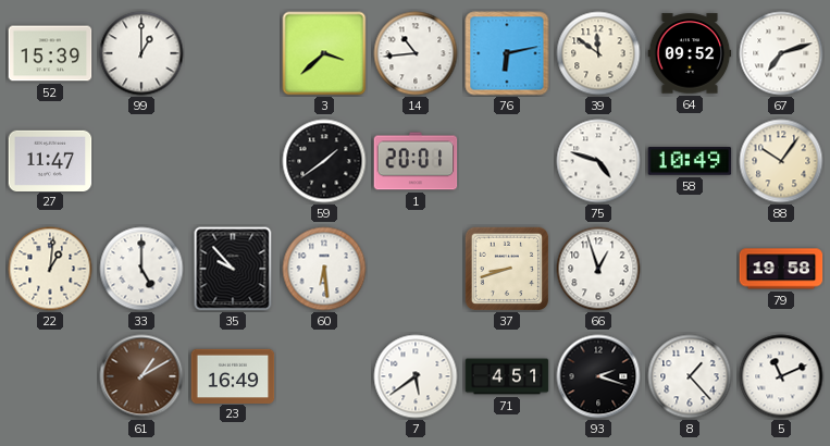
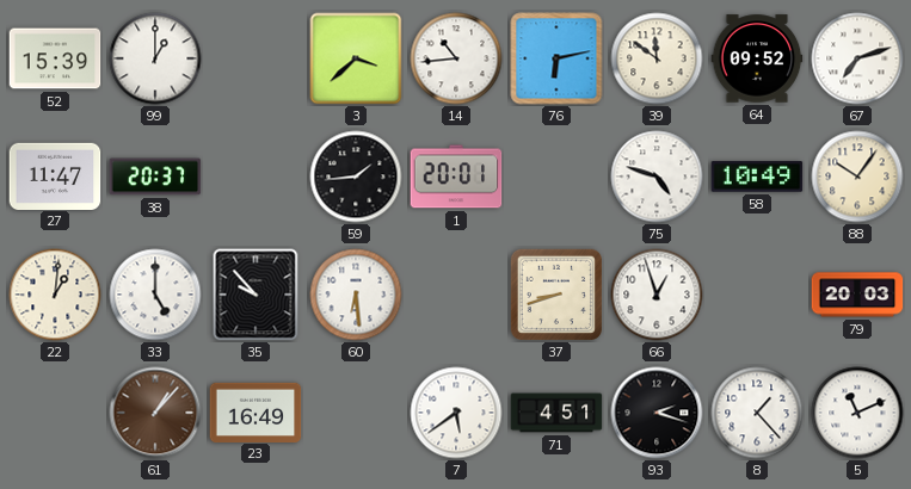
38: none -> 20:37 (155, 177)
59: 1:39 -> 1:44 (356, 177)
79: 19:58 -> 20:03 (857, 295)
61: 1:10 -> 1:07 (155, 413)
